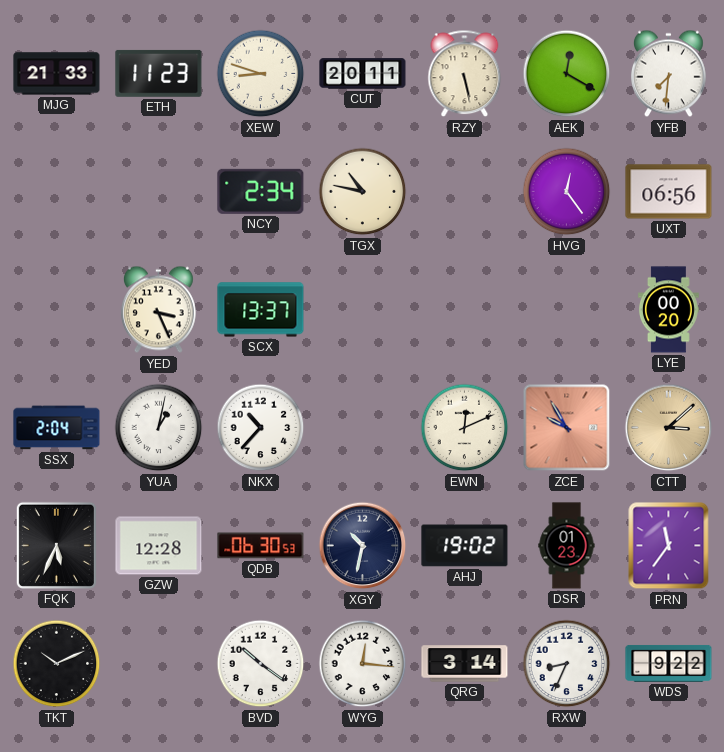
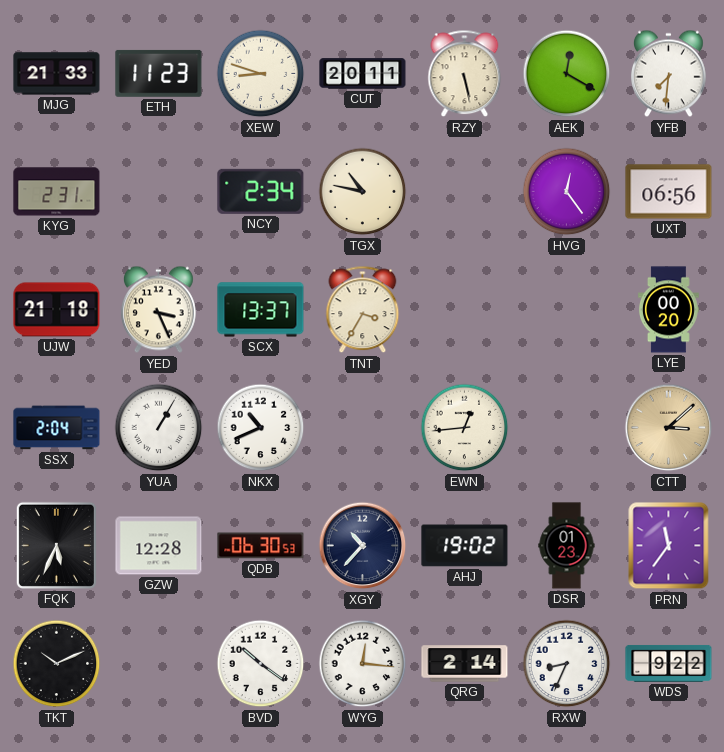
KYG: none -> 2:31 (57, 192)
UJW: none -> 21:18 (57, 310)
TNT: none -> 3:35 (363, 310)
YUA: 1:02 -> 1:05 (159, 428)
NKX: 10:37 -> 10:41 (261, 428)
EWN: 12:11 -> 12:44 (465, 428)
ZCE: 9:55 -> none (567, 428)
XGY: 10:32 -> 10:37 (363, 546)
QRG: 3:14 -> 2:14 (465, 664)
